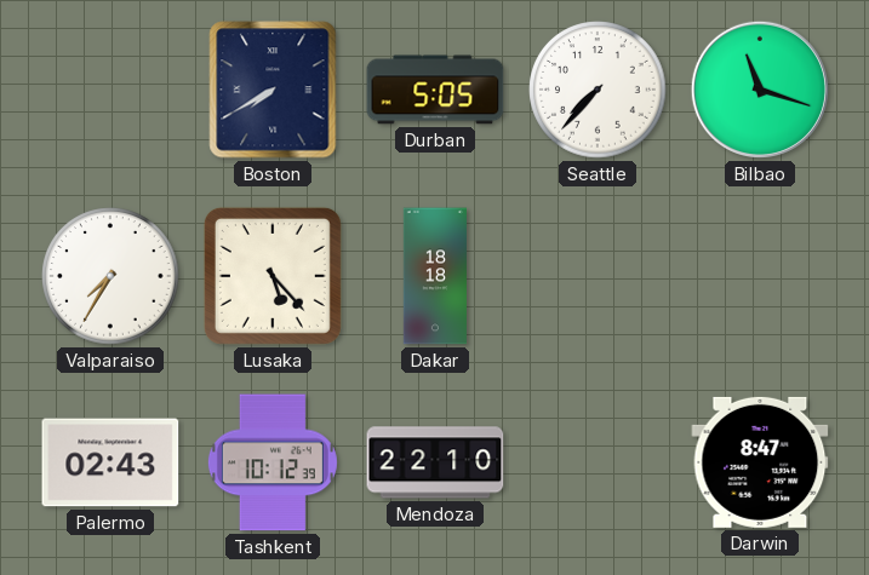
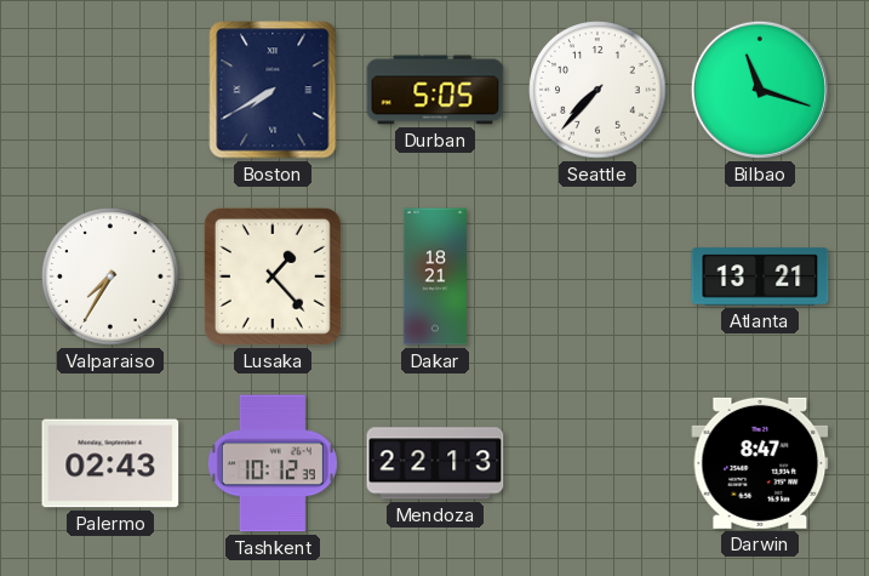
Lusaka: 5:23 -> 1:23 (273, 276)
Dakar: 18:18 -> 18:21 (434, 276)
Atlanta: none -> 13:21 (760, 276)
Mendoza: 22:10 -> 22:13 (435, 463)
